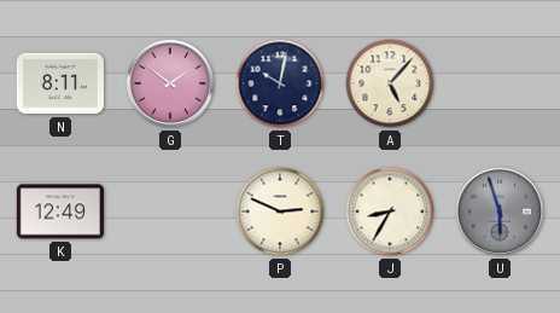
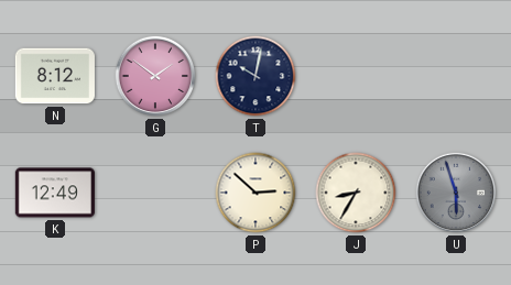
N: 8:11 -> 8:12 (55, 76)
A: 5:07 -> none (390, 83)
P: 2:49 -> 2:52 (255, 193)
